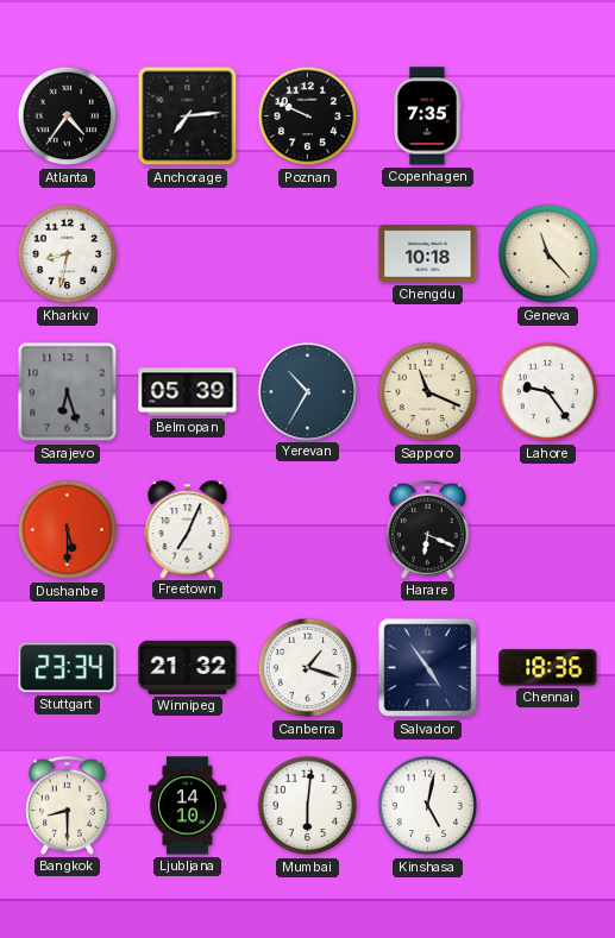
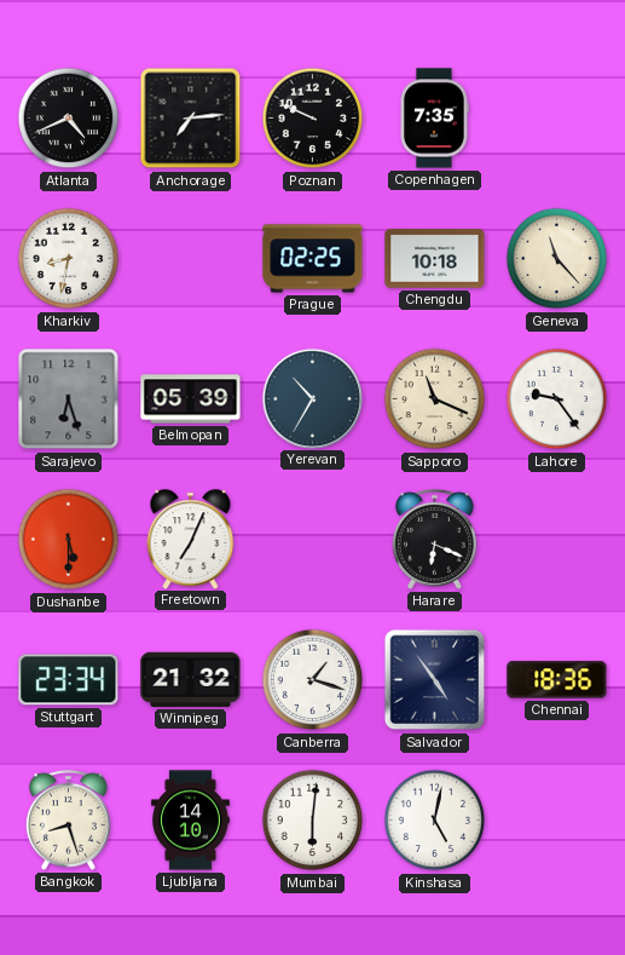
Atlanta: 4:36 -> 4:41 (69, 119)
Prague: none -> 02:25 (313, 259)
Bangkok: 8:30 -> 8:27 (69, 819)
